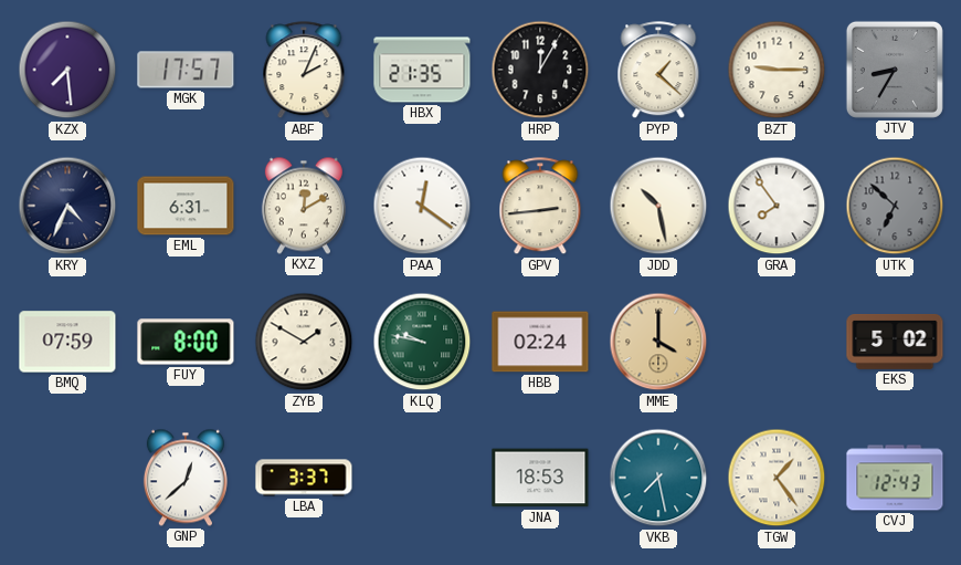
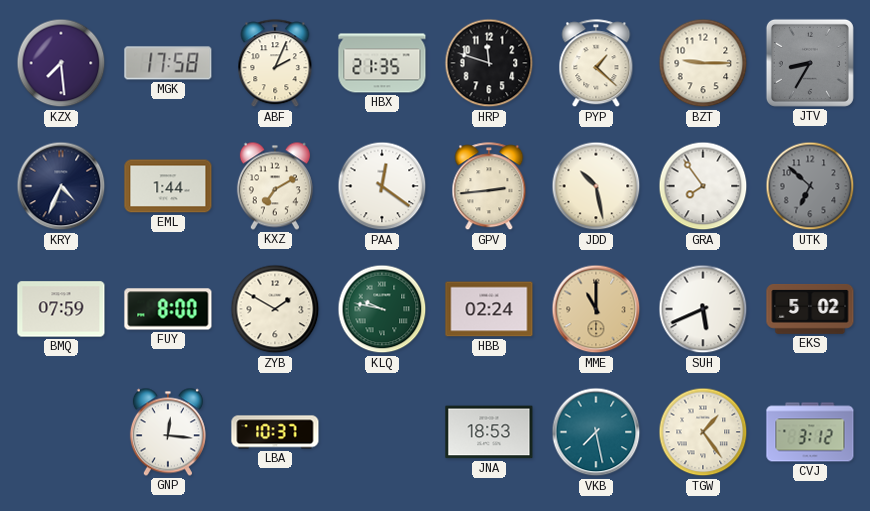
MGK: 17:57 -> 17:58 (168, 63)
HRP: 12:05 -> 11:48 (489, 63)
EML: 6:31 -> 1:44 (168, 186)
KXZ: 12:10 -> 7:10 (275, 186)
MME: 4:00 -> 11:00 (596, 309)
SUH: none -> 5:41 (703, 309)
GNP: 12:38 -> 12:16 (168, 432)
LBA: 3:37 -> 10:37 (275, 432)
CVJ: 12:43 -> 3:12 (810, 432)
